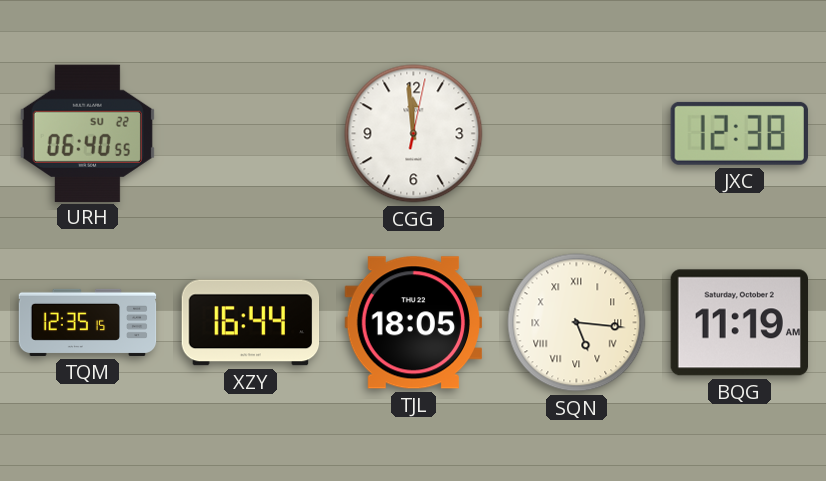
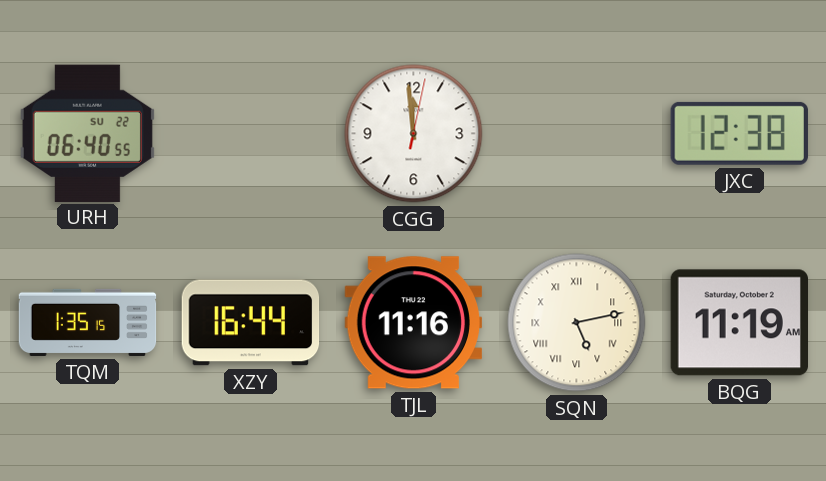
TQM: 12:35 -> 1:35 (88, 322)
TJL: 18:05 -> 11:16 (413, 323)
SQN: 5:16 -> 5:13 (577, 323)
